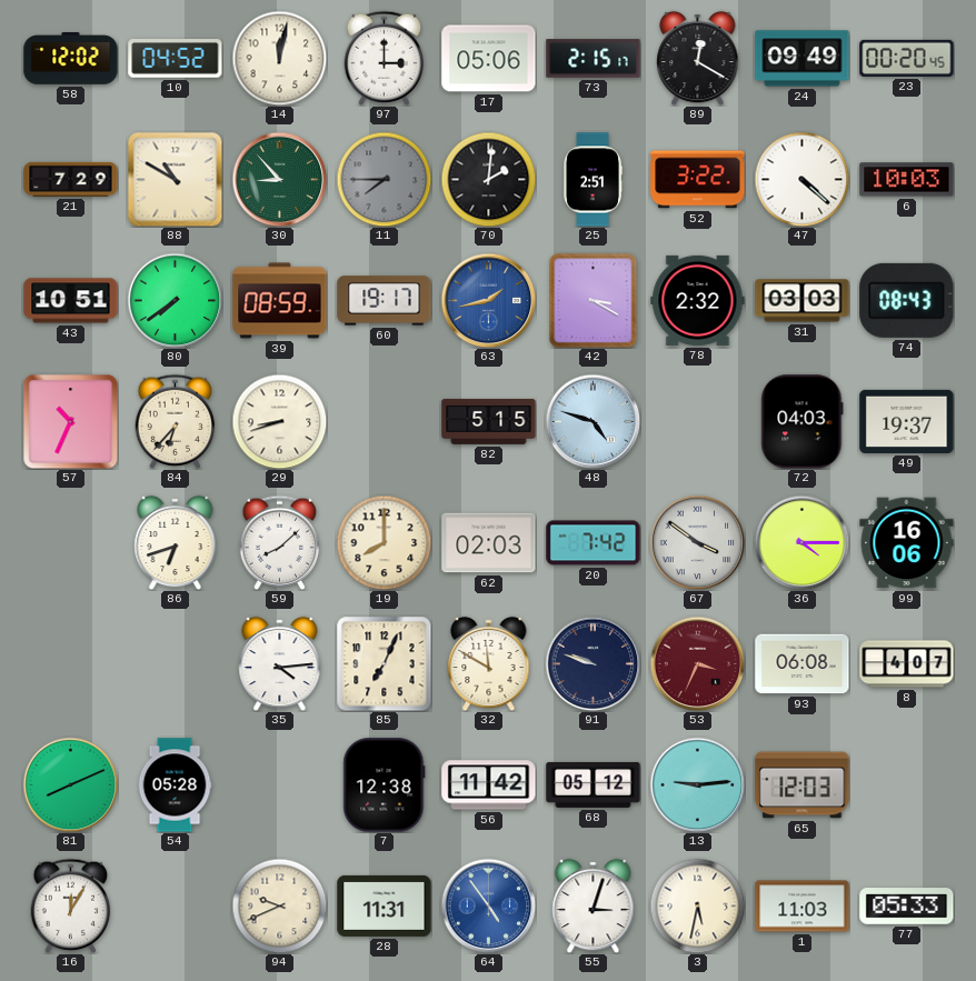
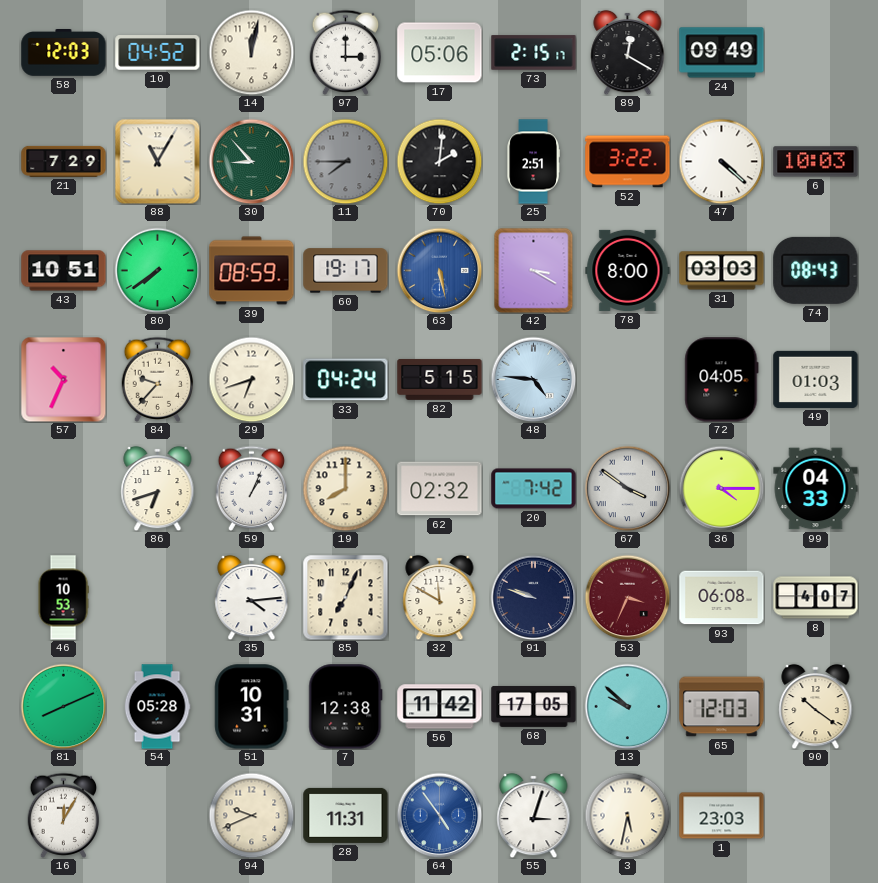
58: 12:02 -> 12:03 (64, 53)
23: 00:20 -> none (907, 58)
88: 10:50 -> 11:05 (157, 161)
63: 1:43 -> 5:28 (439, 270)
78: 2:32 -> 8:00 (628, 270)
84: 6:37 -> 9:37 (158, 379)
29: 8:42 -> 6:42 (251, 379)
33: none -> 04:24 (346, 380)
48: 4:48 -> 4:46 (533, 379)
72: 04:03 -> 04:05 (722, 380)
49: 19:37 -> 01:03 (816, 379)
59: 8:08 -> 1:04 (252, 488)
62: 02:03 -> 02:32 (440, 489)
99: 16:06 -> 04:33 (816, 489)
46: none -> 10:53 (63, 598)
51: none -> 10:31 (252, 707)
68: 05:12 -> 17:05 (534, 706)
13: 9:14 -> 9:52 (627, 706)
90: none -> 10:21 (816, 706)
1: 11:03 -> 23:03 (722, 816)
77: 05:33 -> none (907, 907)
